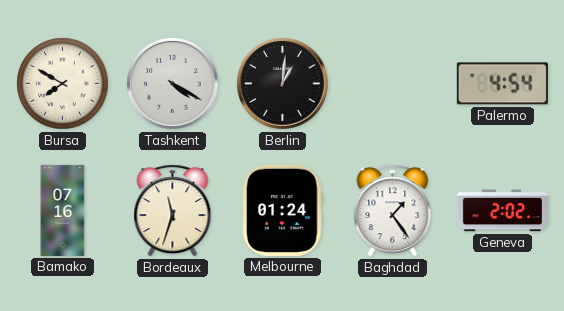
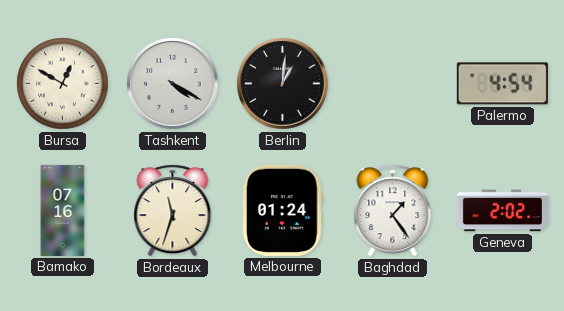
Bursa: 7:50 -> 12:50 (63, 84)
